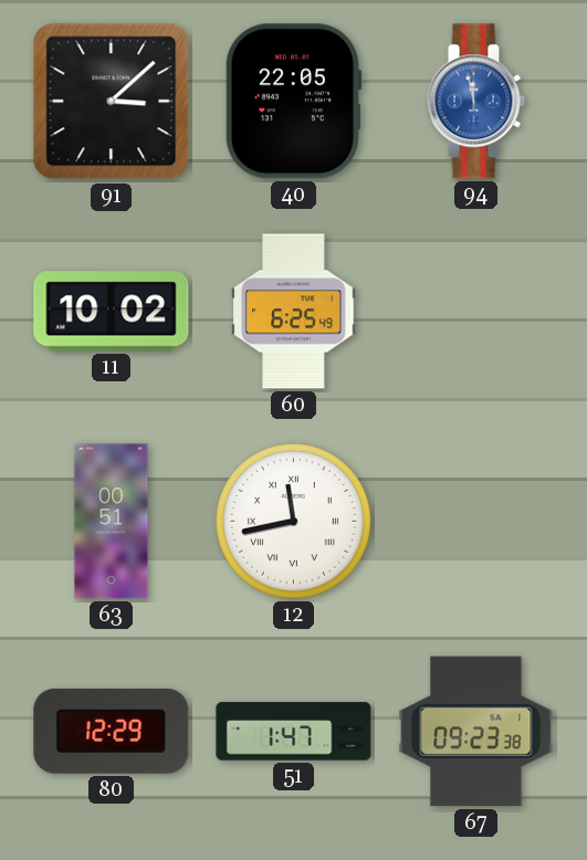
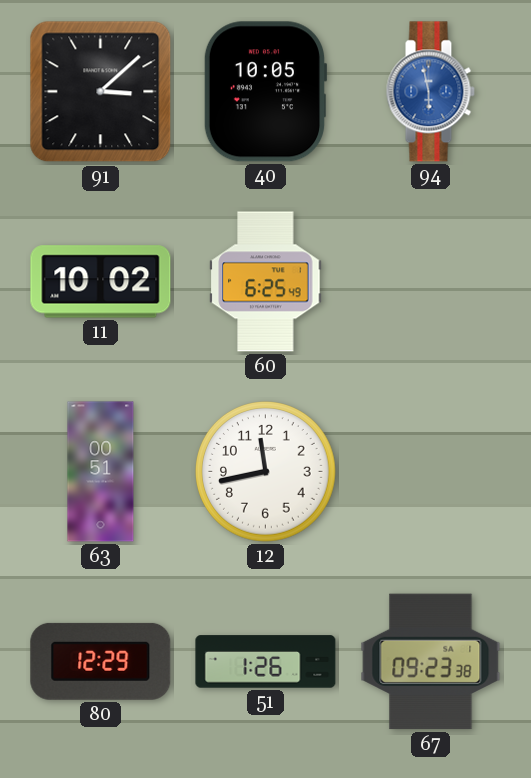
40: 22:05 -> 10:05 (265, 92)
94: 11:58 -> 5:58 (430, 92)
12 numerals: Roman -> Arabic (266, 472)
51: 1:47 -> 1:26 (266, 662)
